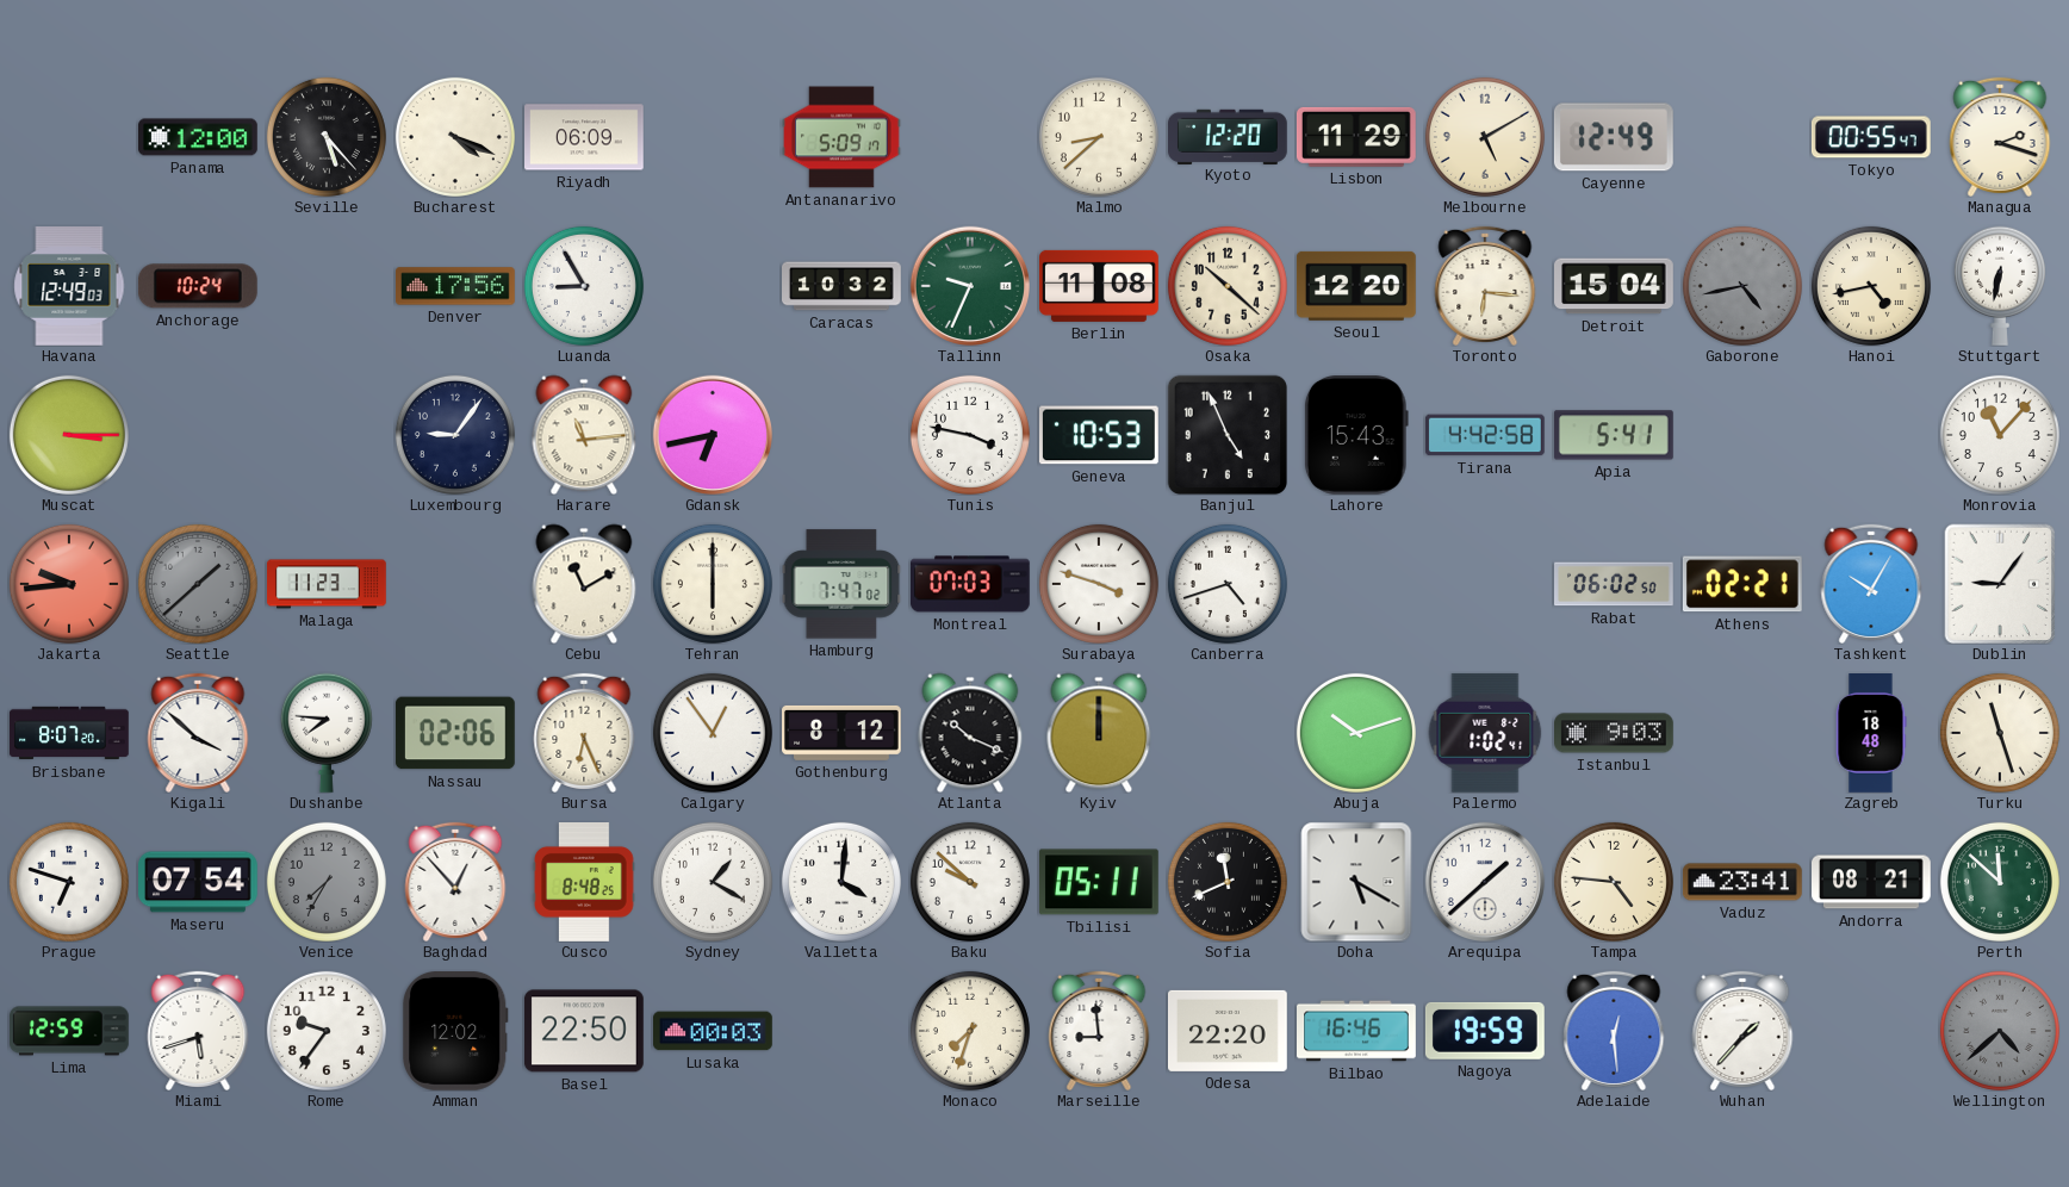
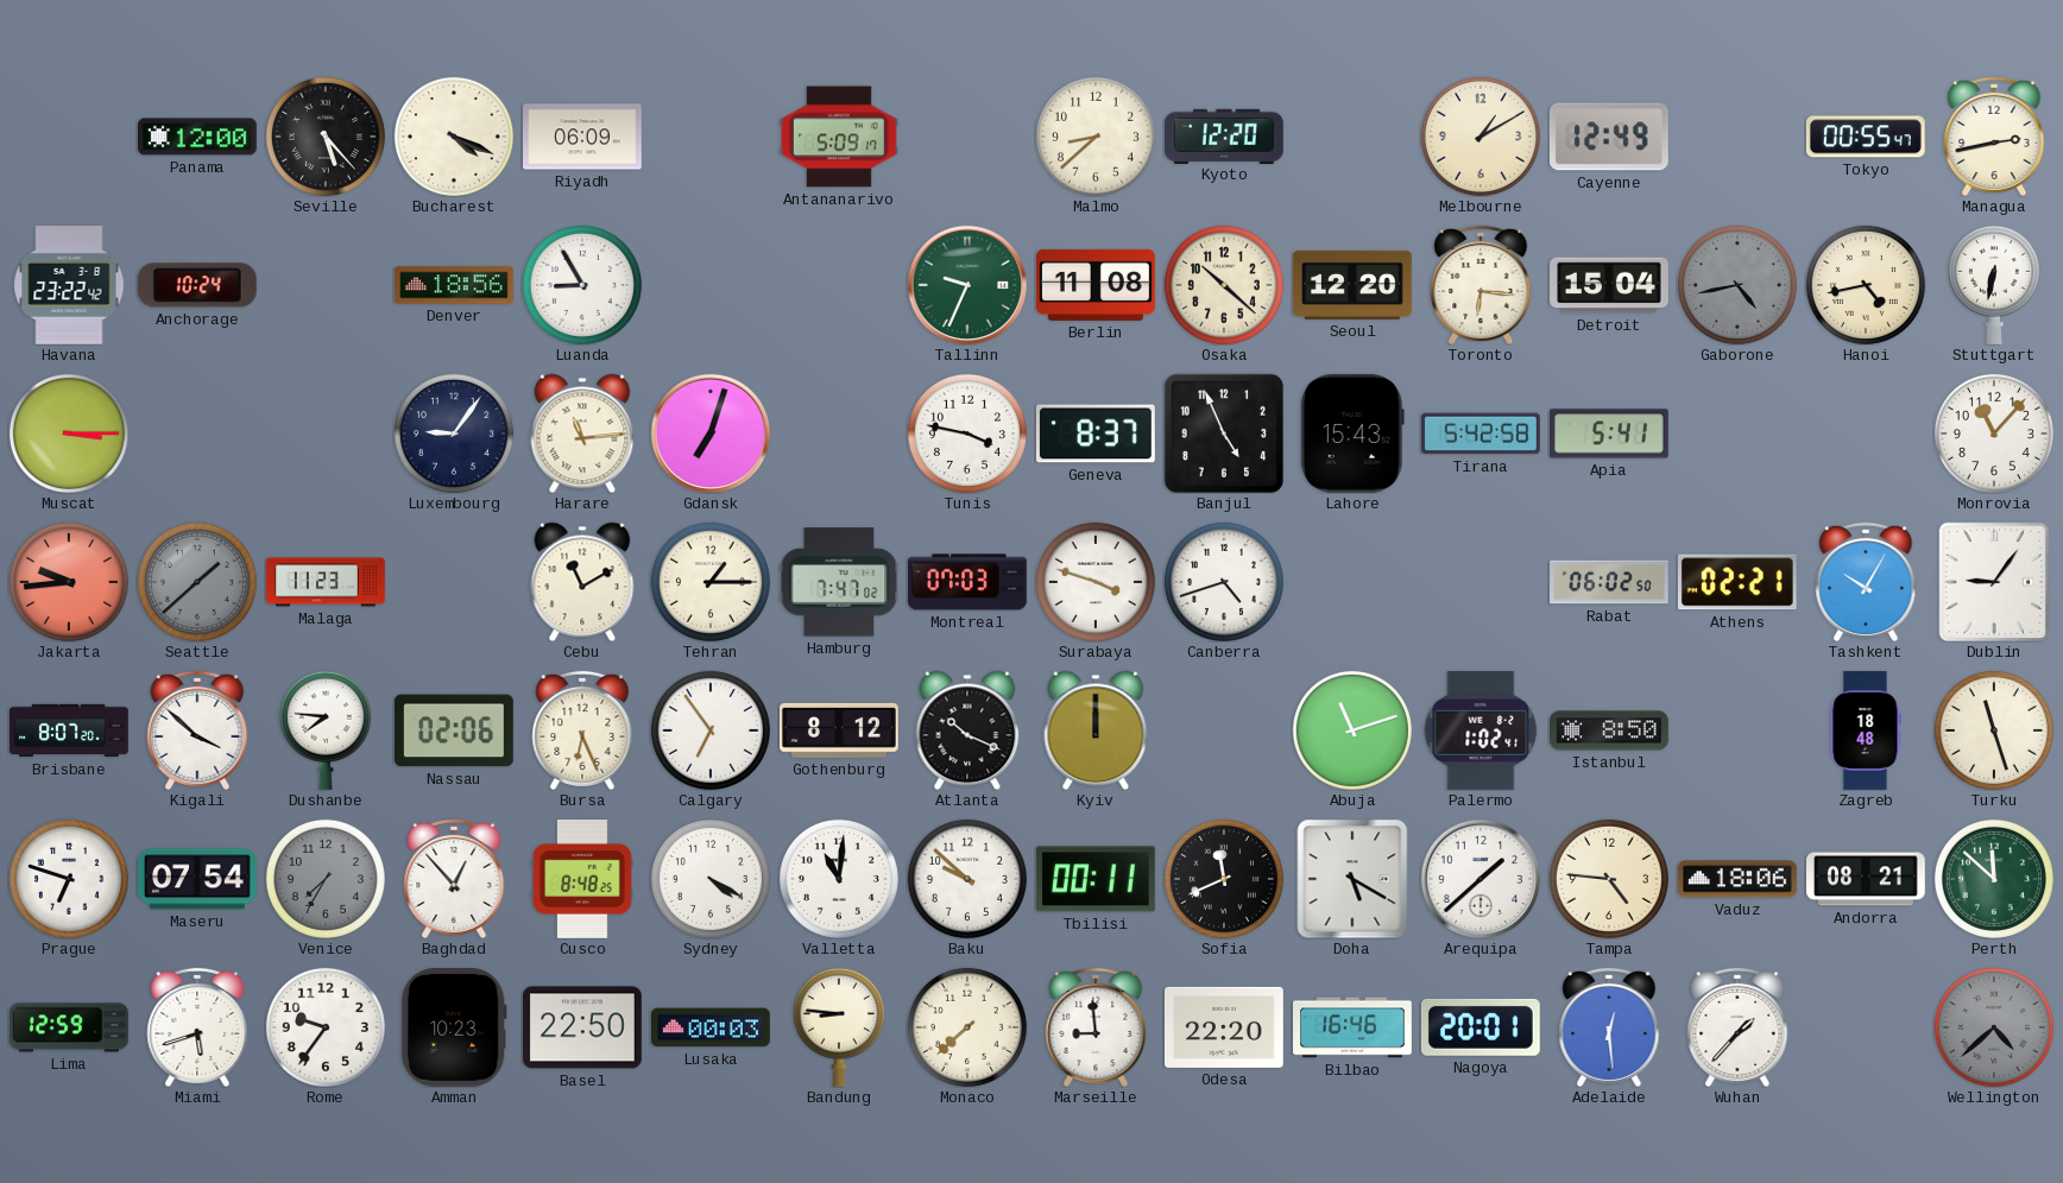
Lisbon: 11:29 -> none (1356, 137)
Melbourne: 5:10 -> 1:10 (1481, 137)
Managua: 2:18 -> 2:43 (1994, 137)
Havana: 12:49 -> 23:22 (69, 286)
Denver: 17:56 -> 18:56 (455, 285)
Caracas: 10:32 -> none (843, 286)
Gdansk: 6:43 -> 7:03 (709, 432)
Geneva: 10:53 -> 8:37 (1096, 434)
Tirana: 4:42 -> 5:42 (1481, 434)
Tehran: 6:00 -> 1:15 (711, 582)
Calgary: 12:54 -> 6:54 (711, 730)
Abuja: 10:12 -> 11:12 (1352, 730)
Istanbul: 9:03 -> 8:50 (1610, 730)
Sydney: 1:20 -> 4:20 (711, 879)
Valletta: 4:01 -> 11:01 (839, 879)
Tbilisi: 05:11 -> 00:11 (1096, 879)
Vaduz: 23:41 -> 18:06 (1737, 879)
Amman: 12:02 -> 10:23 (454, 1027)
Bandung: none -> 8:46 (839, 1027)
Monaco: 7:33 -> 7:38 (967, 1027)
Nagoya: 19:59 -> 20:01 (1481, 1027)
